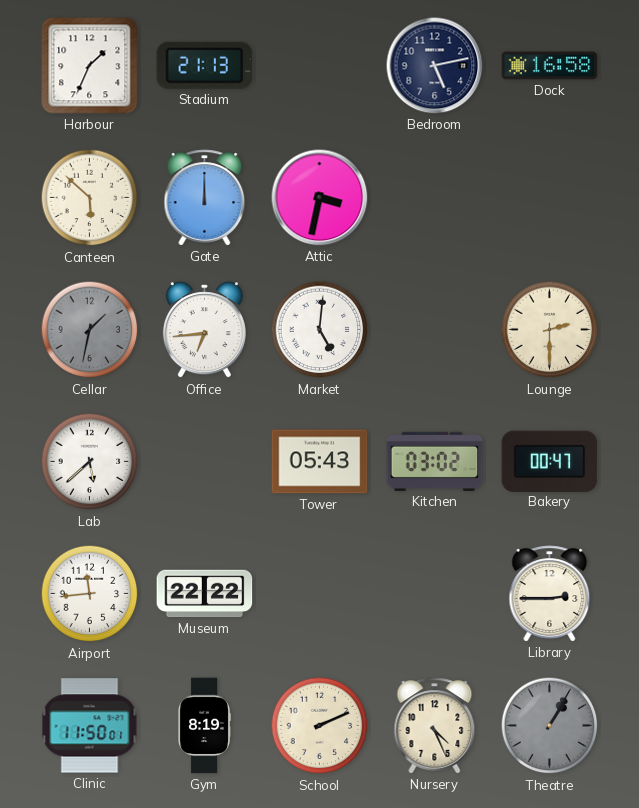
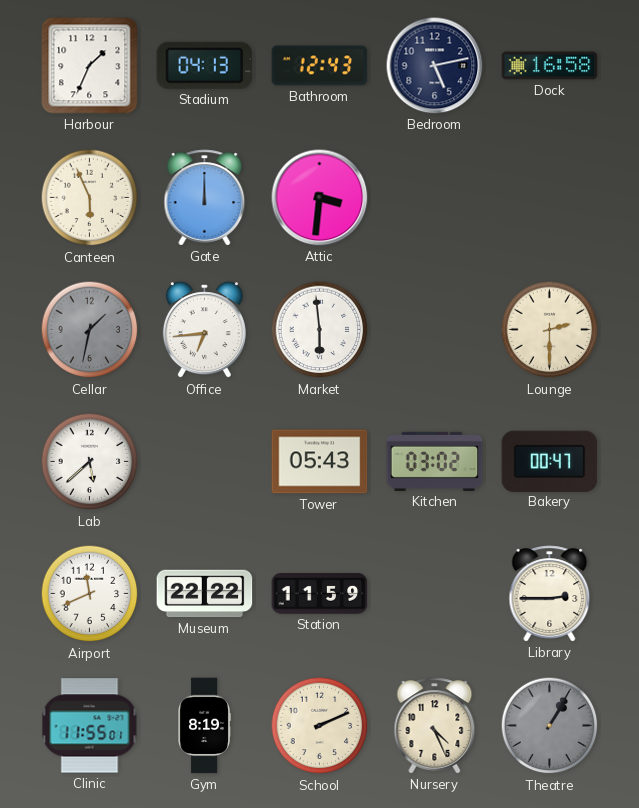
Stadium: 21:13 -> 04:13 (205, 65)
Bathroom: none -> 12:43 (320, 66)
Canteen: 5:52 -> 5:56 (90, 198)
Attic: 3:32 -> 3:31 (320, 198)
Market: 5:01 -> 5:59 (320, 330)
Airport: 11:44 -> 11:41 (90, 594)
Station: none -> 11:59 (320, 594)
Clinic: 11:50 -> 11:55 (90, 726)
